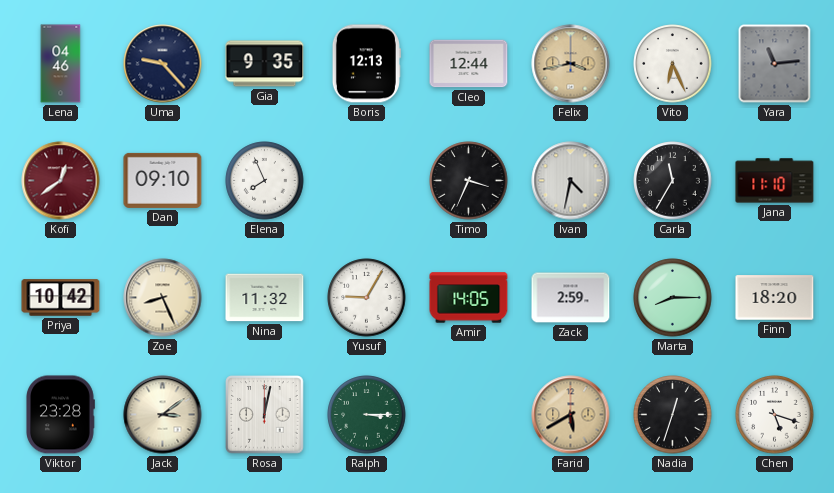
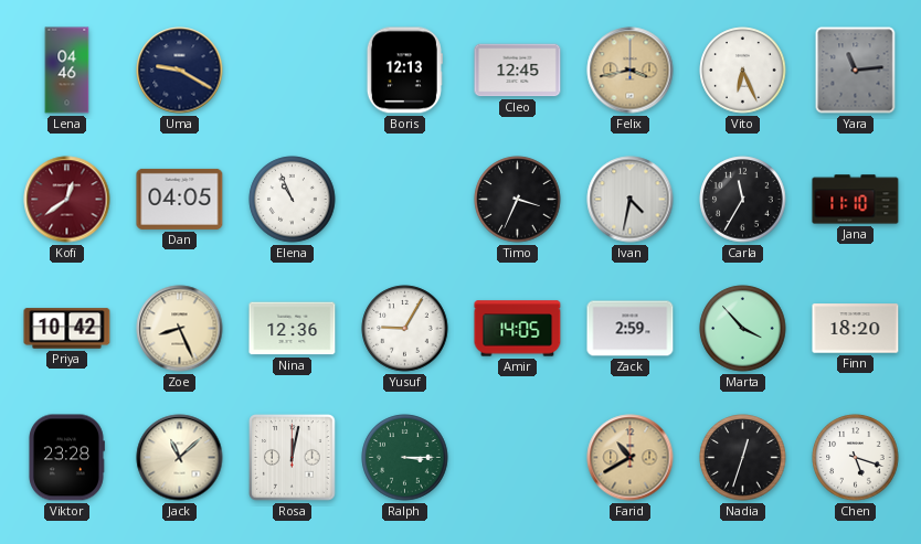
Uma: 9:23 -> 9:20 (180, 71)
Gia: 9:35 -> none (265, 64)
Cleo: 12:44 -> 12:45 (518, 71)
Dan: 09:10 -> 04:05 (180, 199)
Elena: 7:56 -> 10:56 (293, 200)
Nina: 11:32 -> 12:36 (293, 329)
Marta: 8:15 -> 3:53 (743, 329)
Jack: 3:09 -> 11:08 (180, 458)
Farid: 5:40 -> 10:40 (631, 458)
